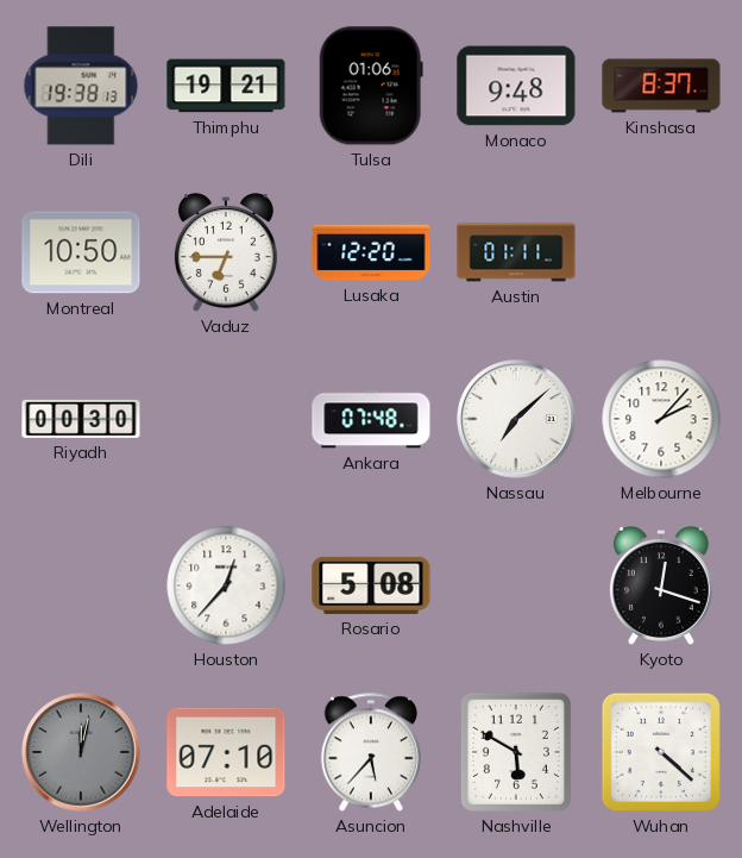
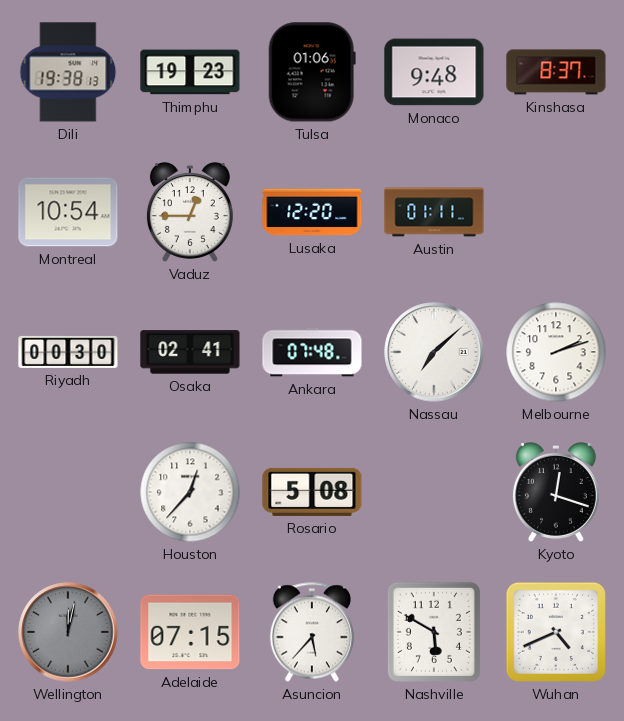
Thimphu: 19:21 -> 19:23 (190, 72)
Montreal: 10:50 -> 10:54 (68, 212)
Vaduz: 6:45 -> 12:45 (190, 213)
Osaka: none -> 02:41 (190, 352)
Melbourne: 2:07 -> 2:12 (556, 352)
Adelaide: 07:10 -> 07:15 (190, 632)
Wuhan: 4:22 -> 4:41 (556, 632)
